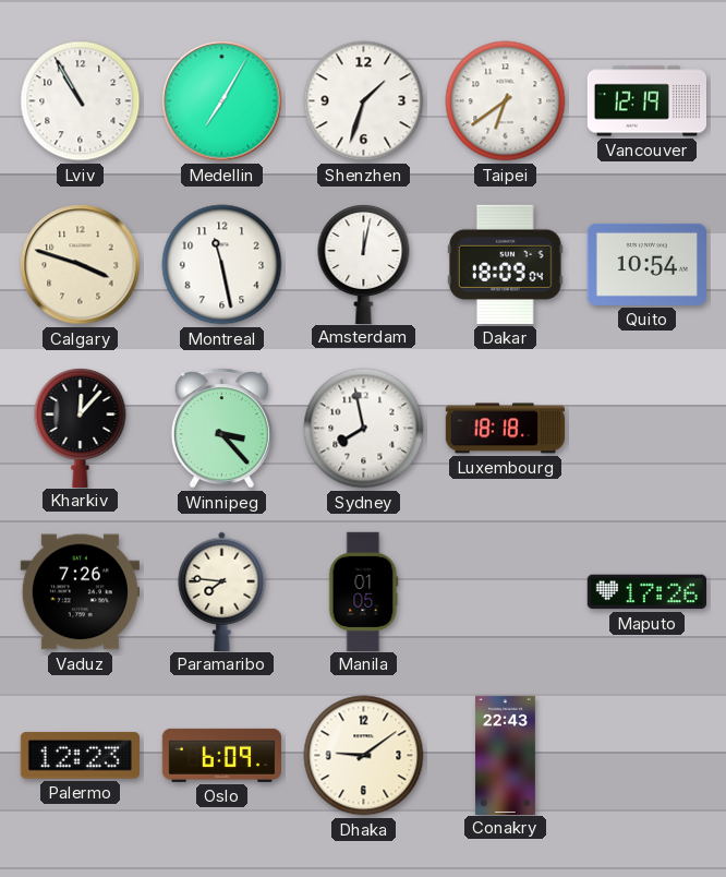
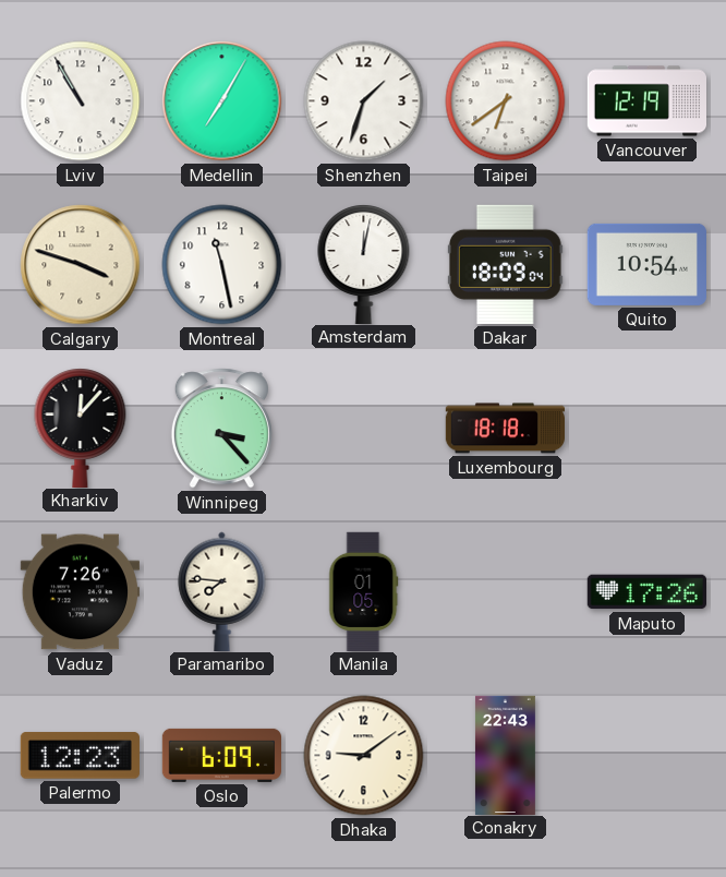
Sydney: 7:58 -> none (364, 429)
